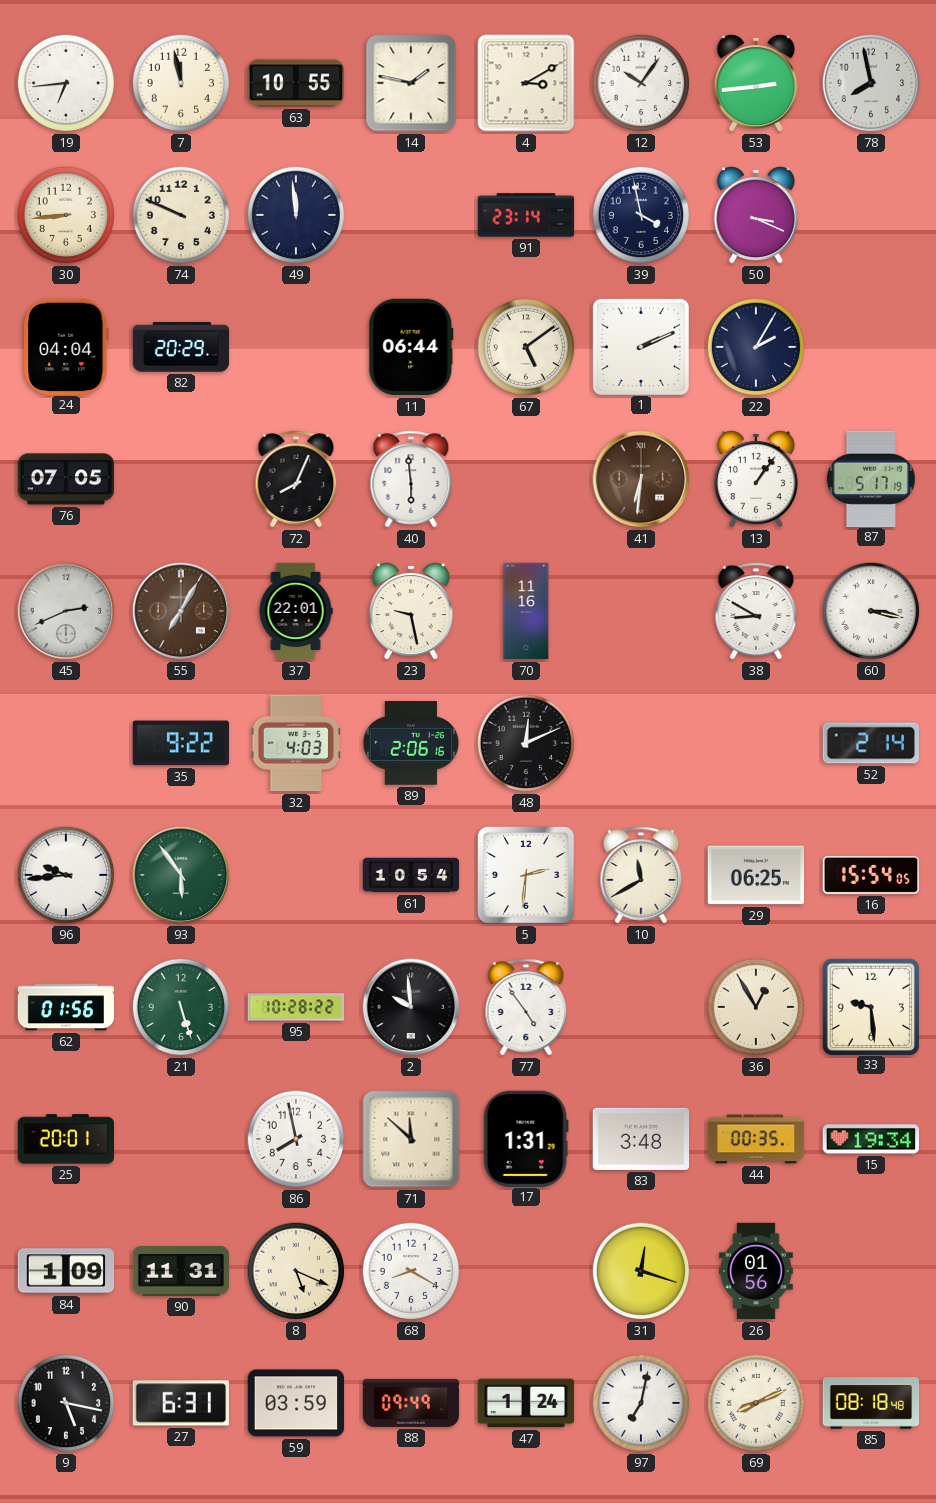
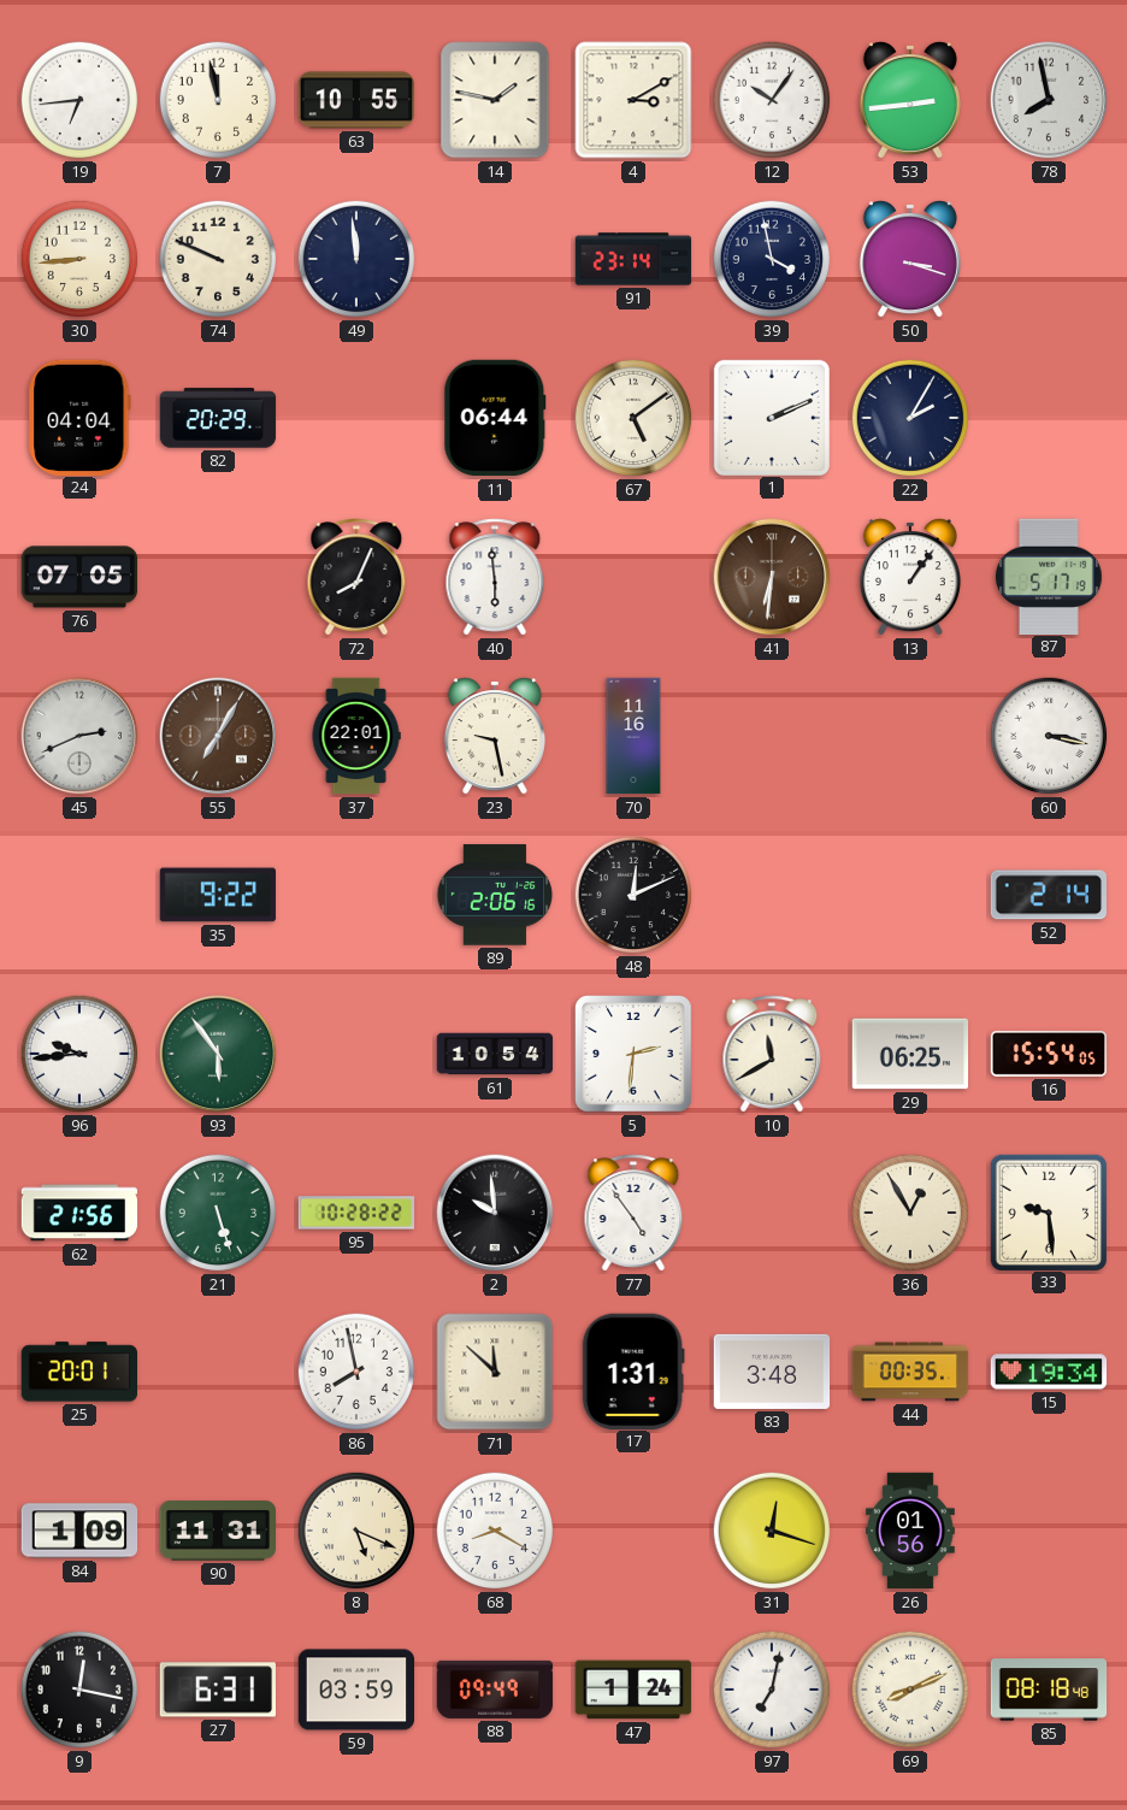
50: 3:19 -> 3:18 (910, 259)
38: 8:50 -> none (756, 611)
32: 4:03 -> none (295, 743)
62: 01:56 -> 21:56 (79, 1213)
9: 5:17 -> 12:17 (79, 1690)
